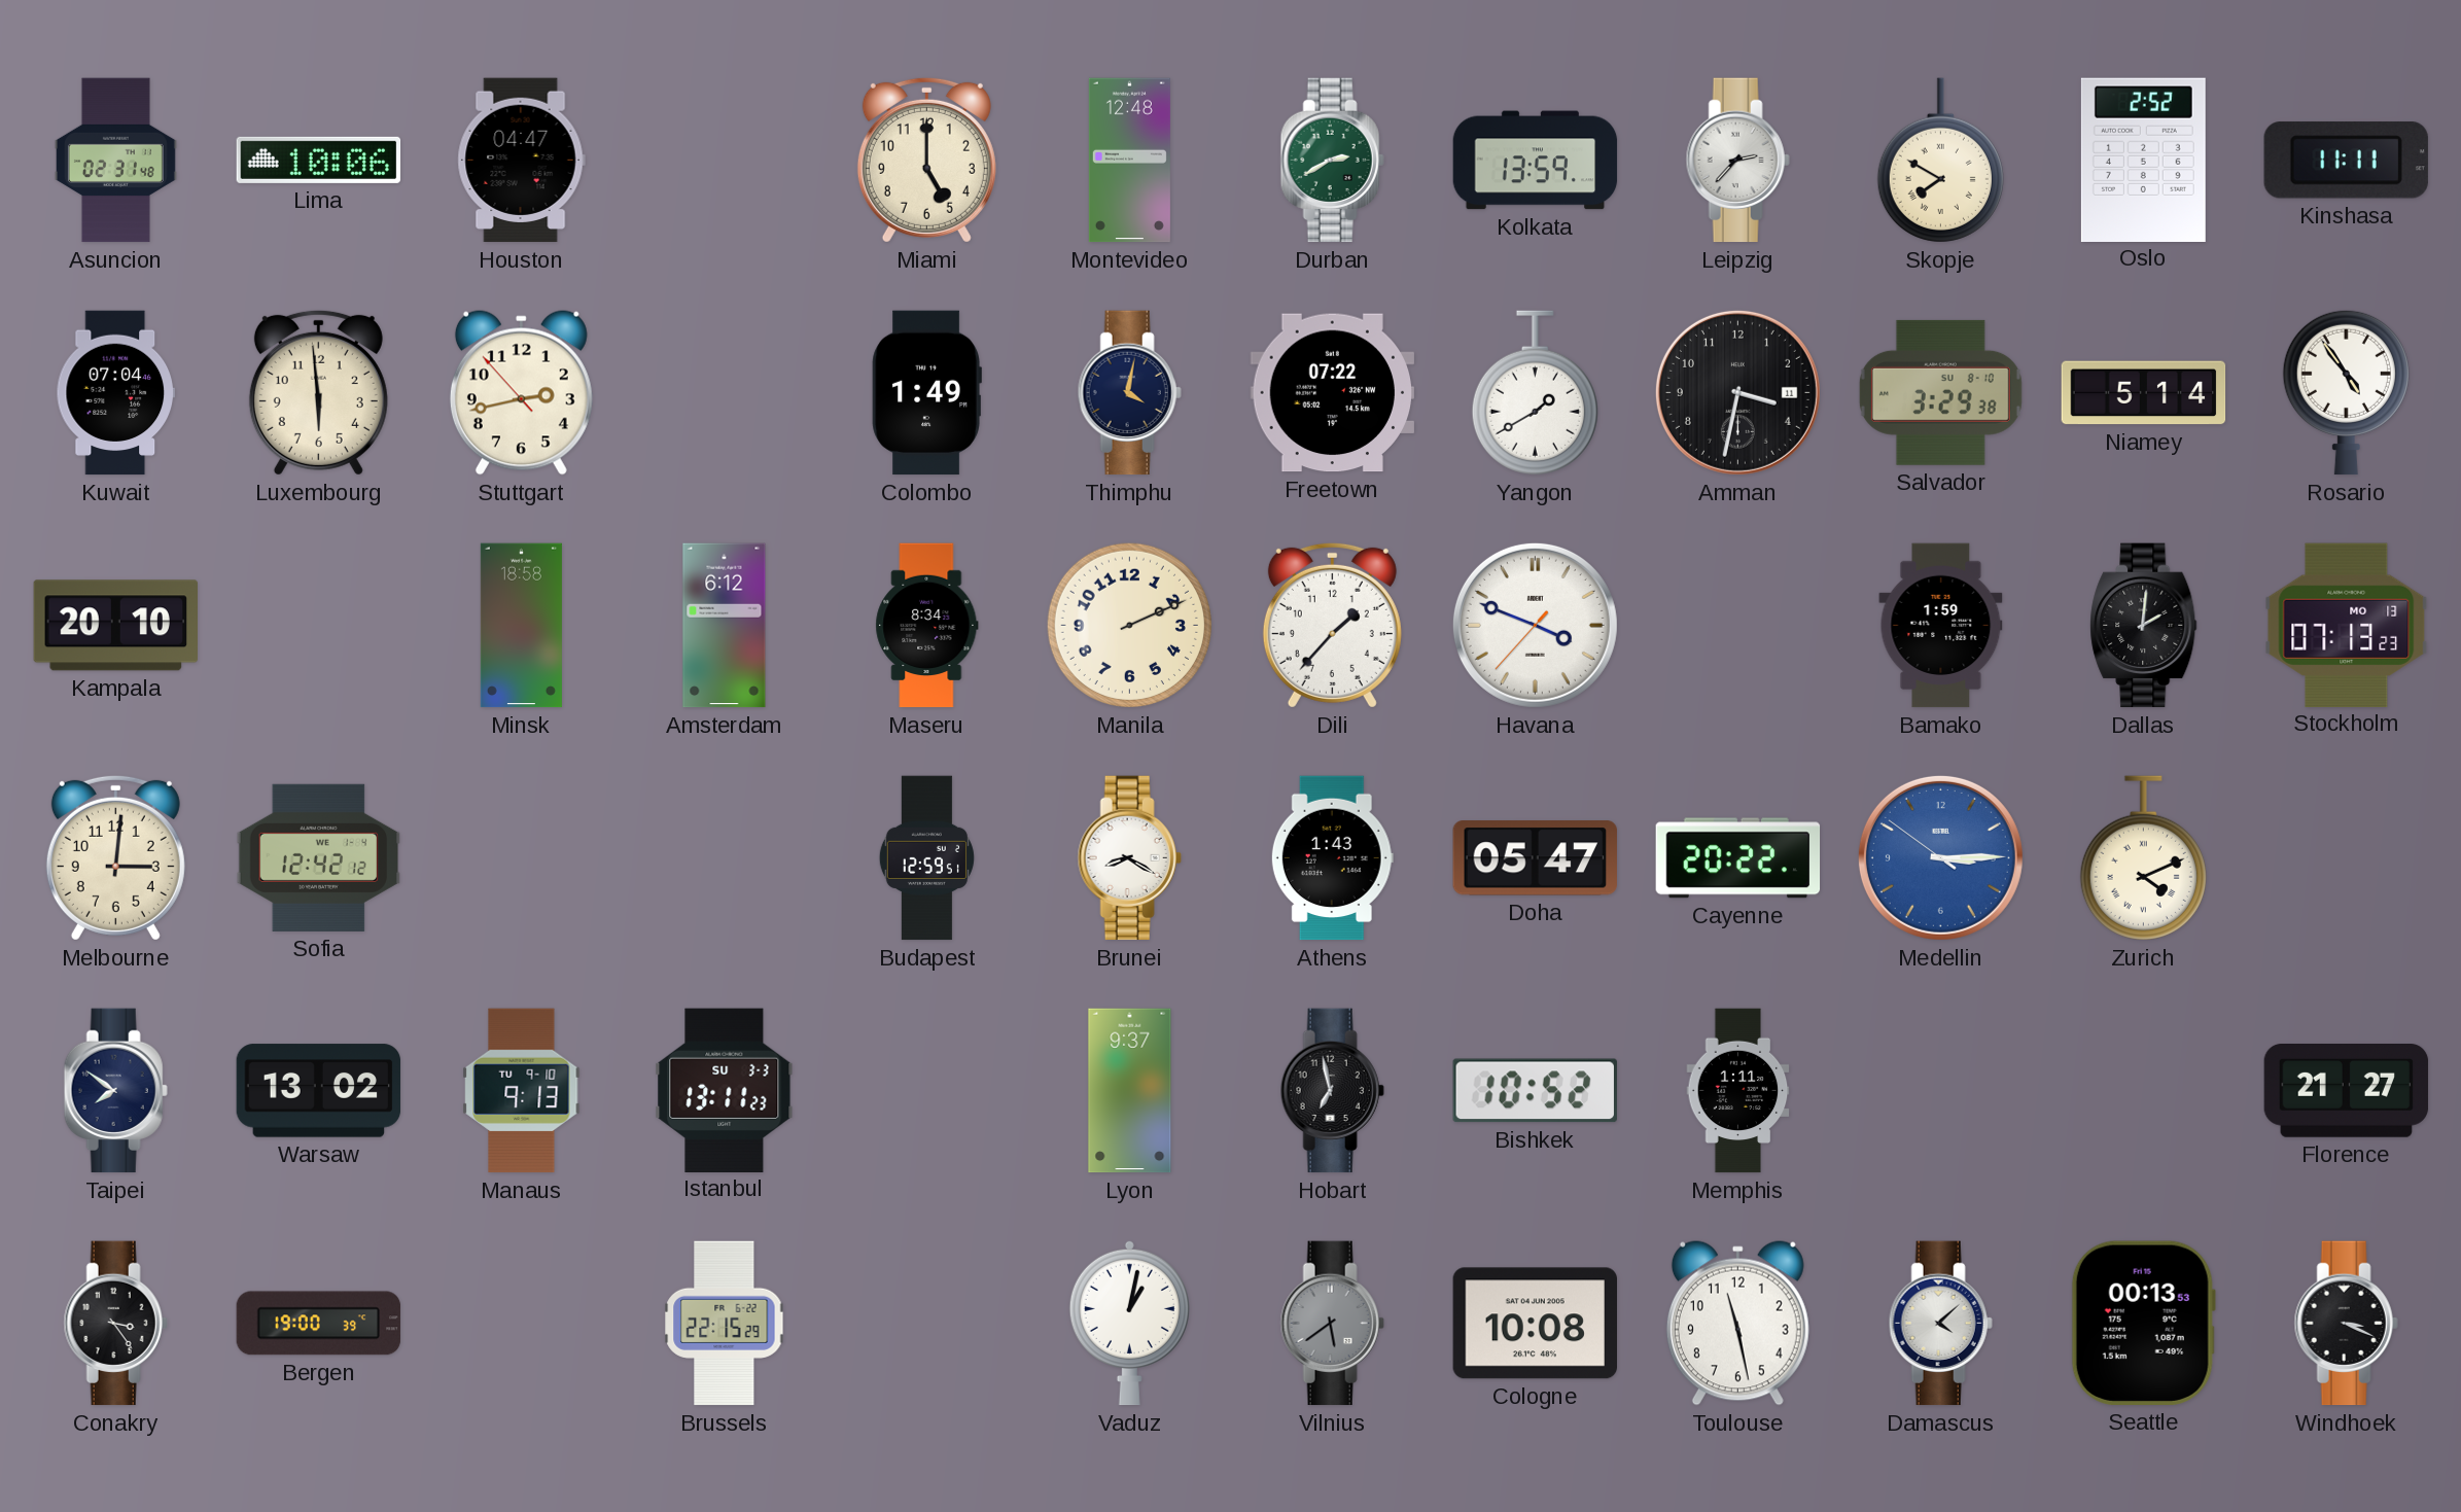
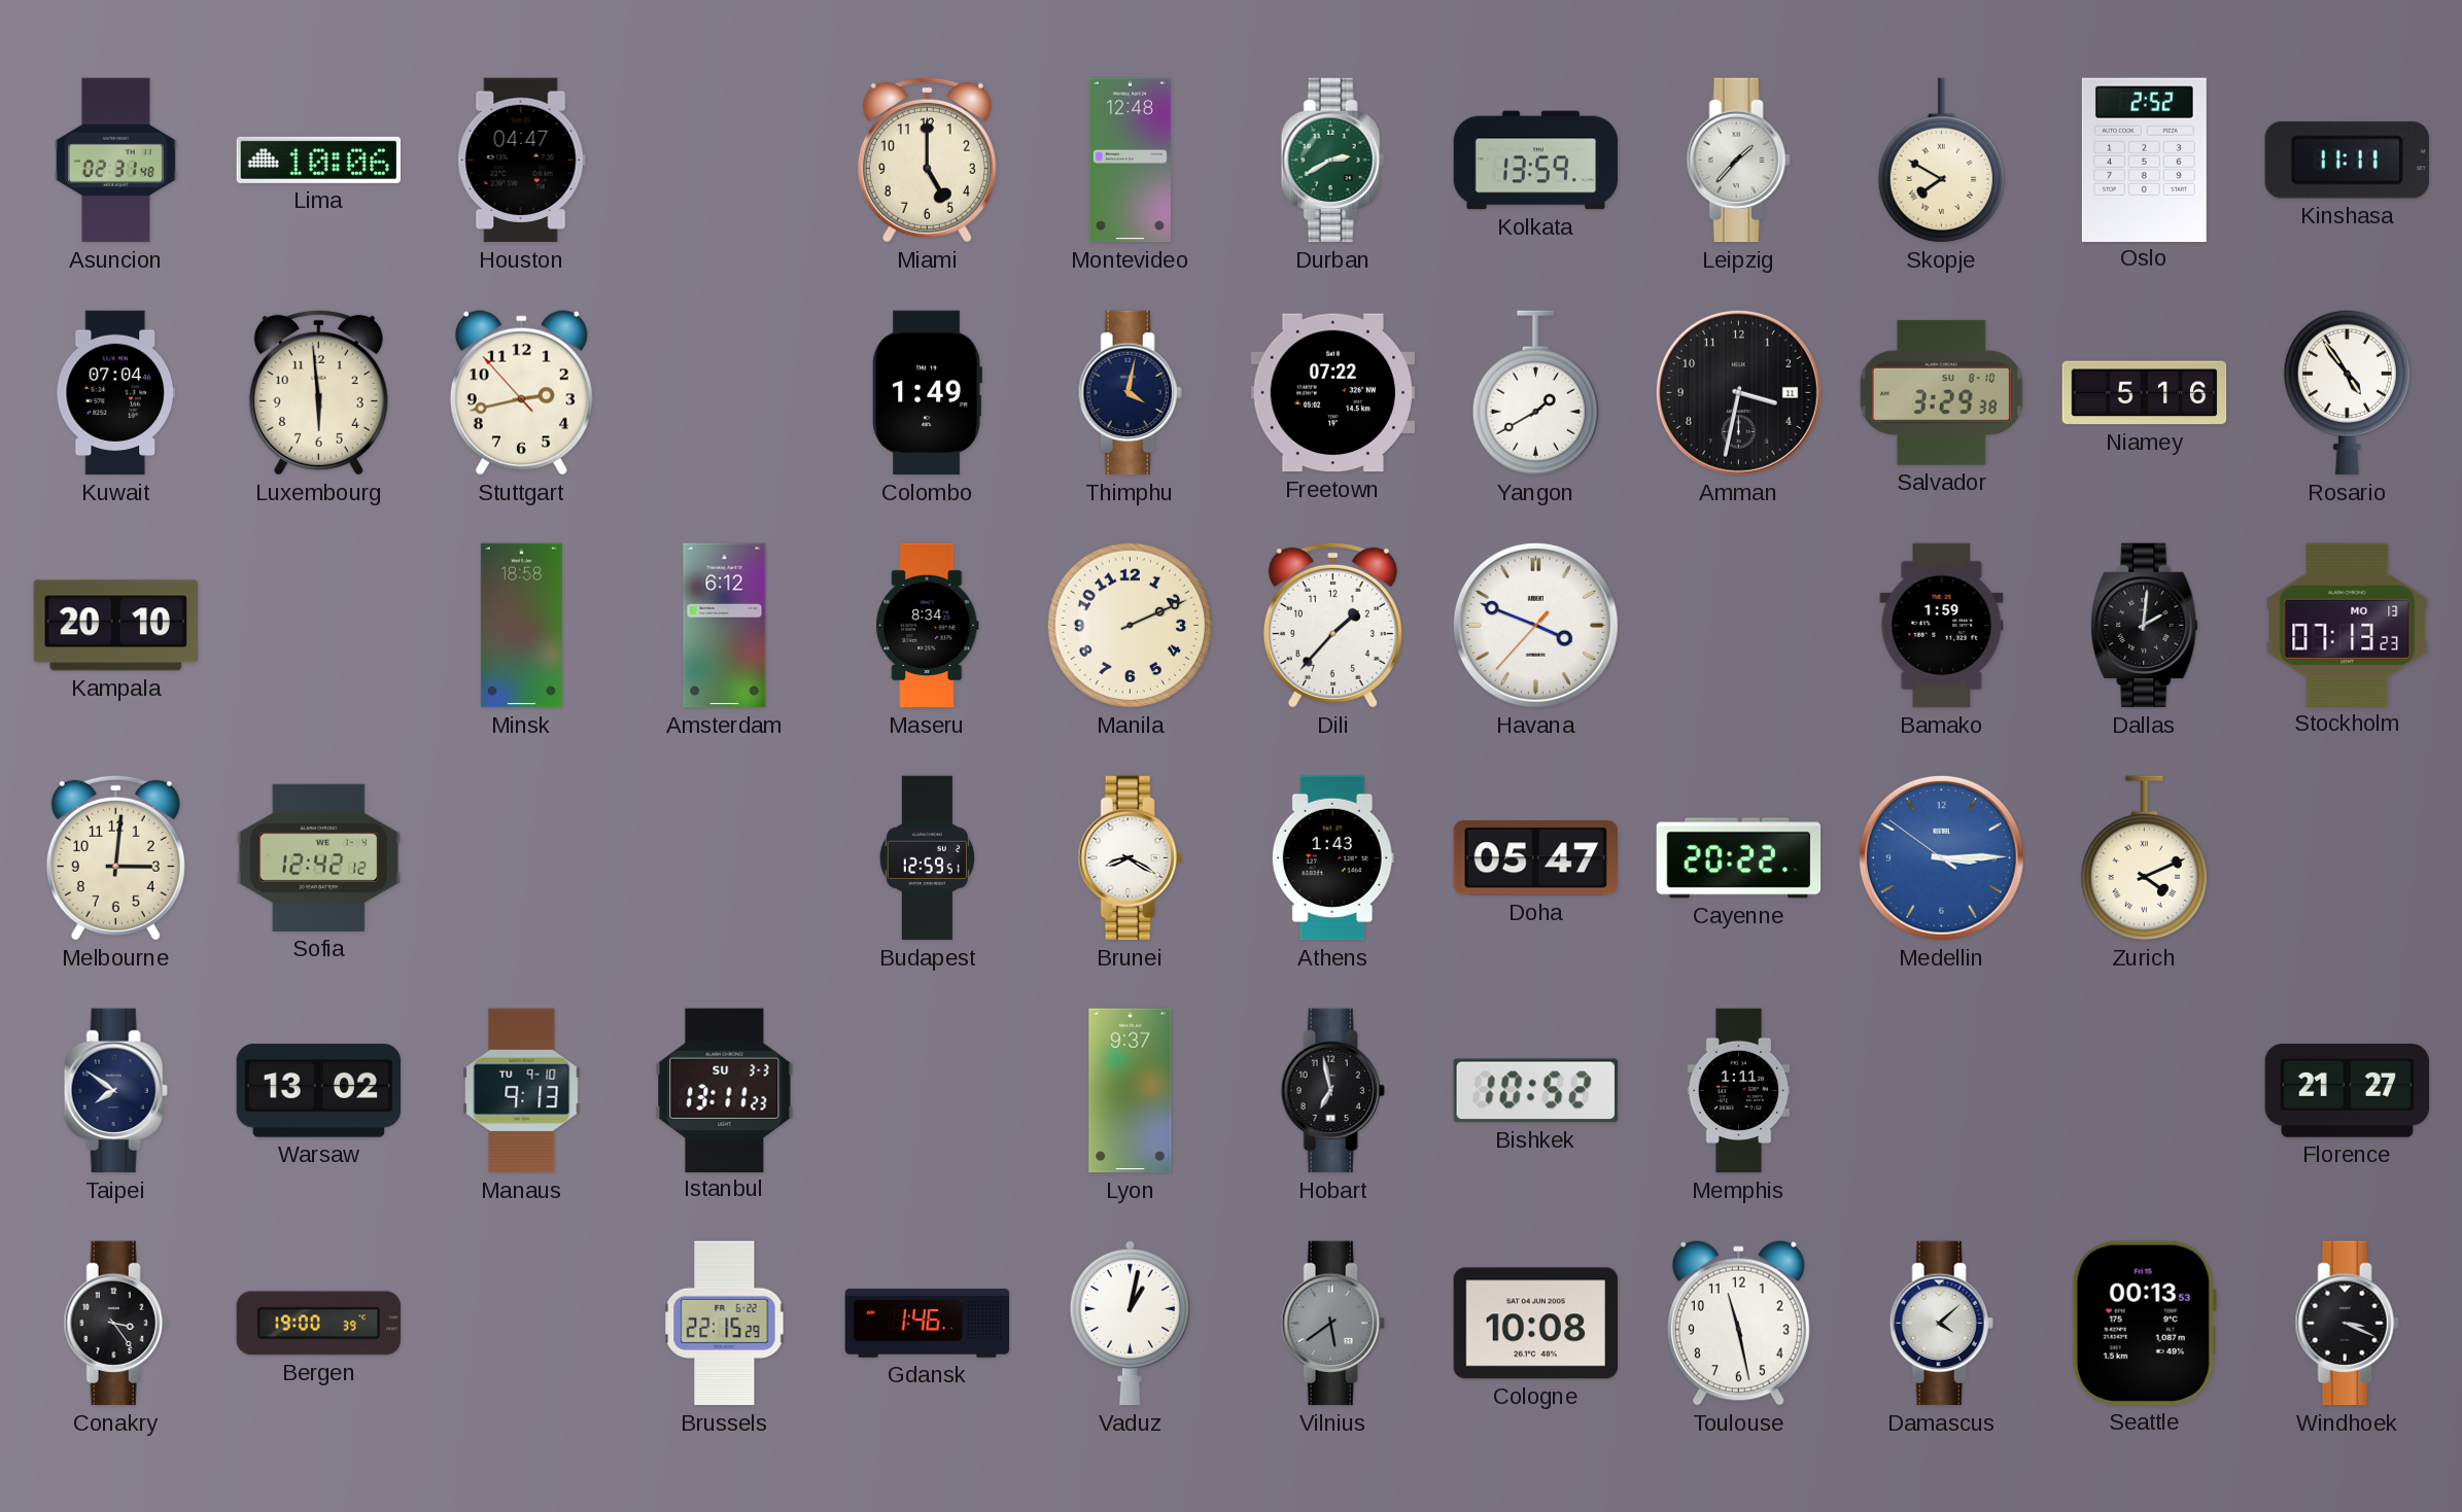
Leipzig: 2:37 -> 1:37 (1738, 161)
Niamey: 5:14 -> 5:16 (2145, 393)
Gdansk: none -> 1:46 (928, 1324)
